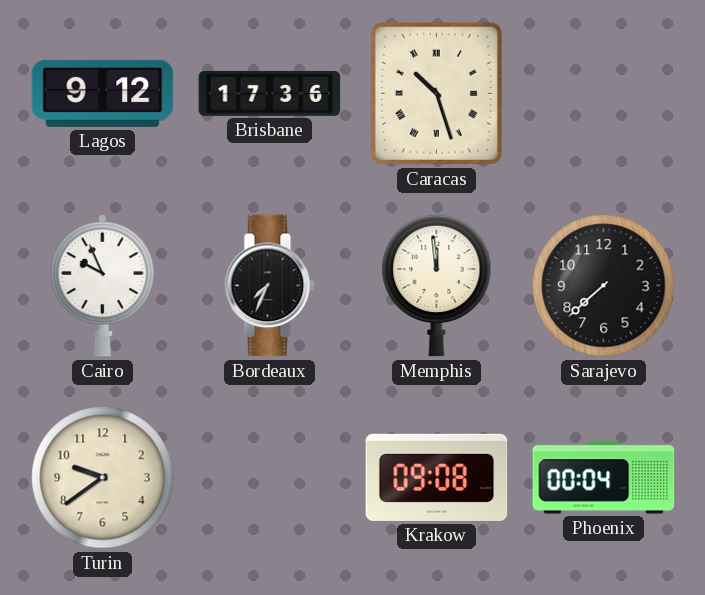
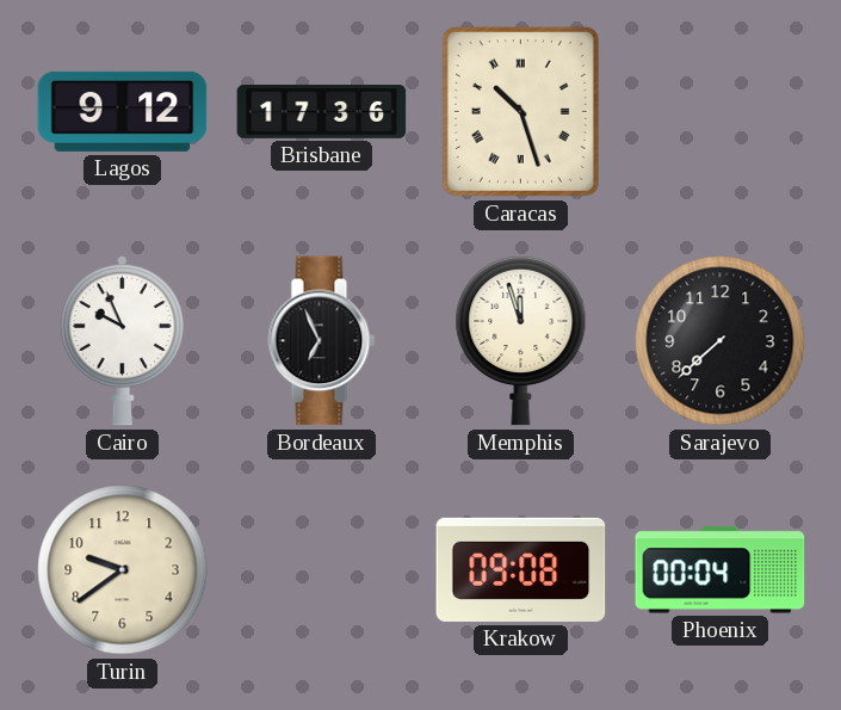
Bordeaux: 7:34 -> 6:56 (322, 341)
Memphis: 11:59 -> 11:57 (521, 340)
